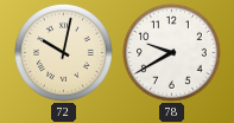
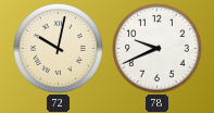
78: 9:40 -> 9:41 (156, 48)
